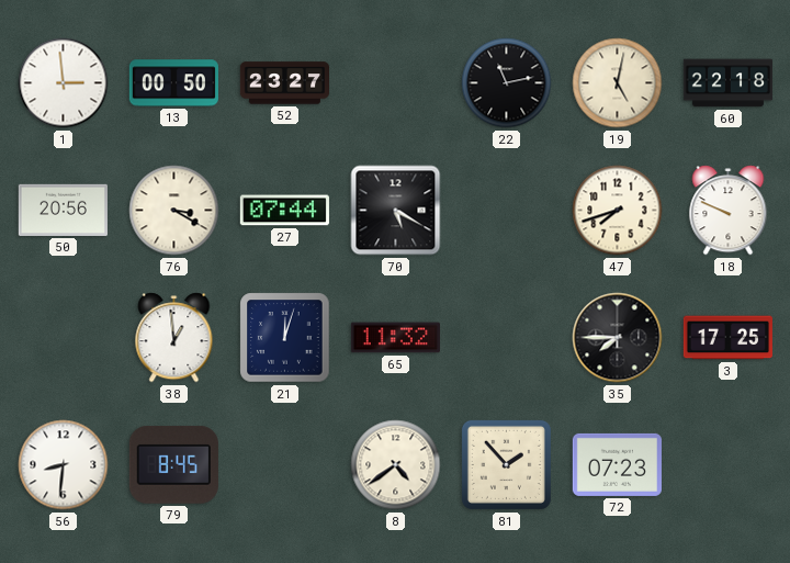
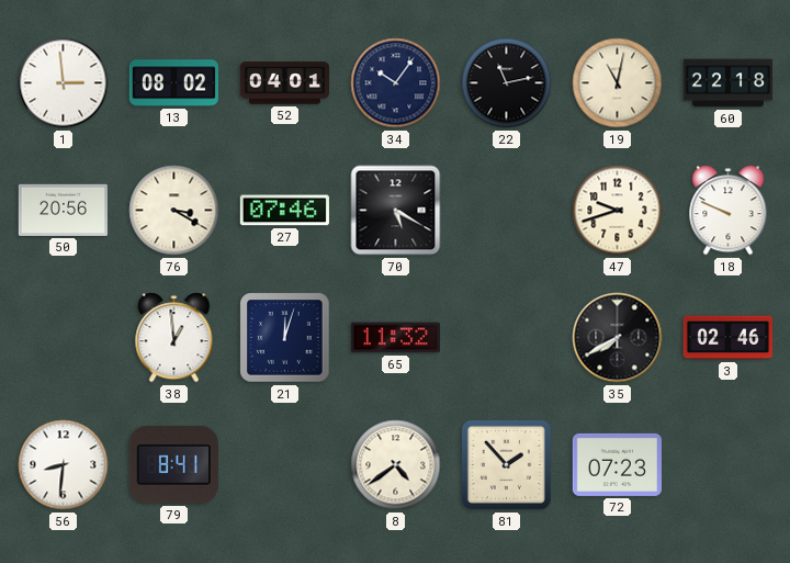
13: 00:50 -> 08:02 (173, 83)
52: 23:27 -> 04:01 (284, 83)
34: none -> 10:06 (396, 83)
19: 5:02 -> 11:02 (618, 83)
27: 07:44 -> 07:46 (284, 211)
47: 7:42 -> 9:42 (618, 211)
35: 7:45 -> 7:40 (618, 338)
3: 17:25 -> 02:46 (727, 338)
79: 8:45 -> 8:41 (173, 465)
